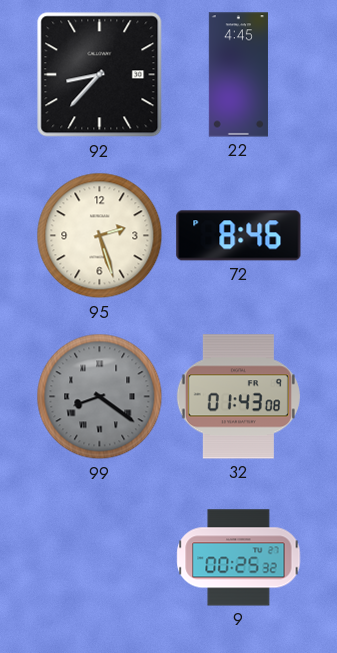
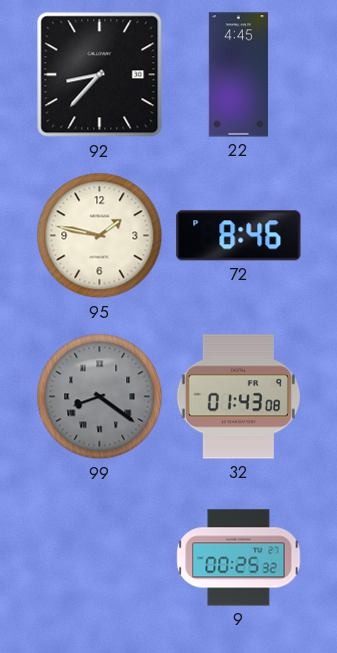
95: 2:27 -> 1:47 (100, 236)
